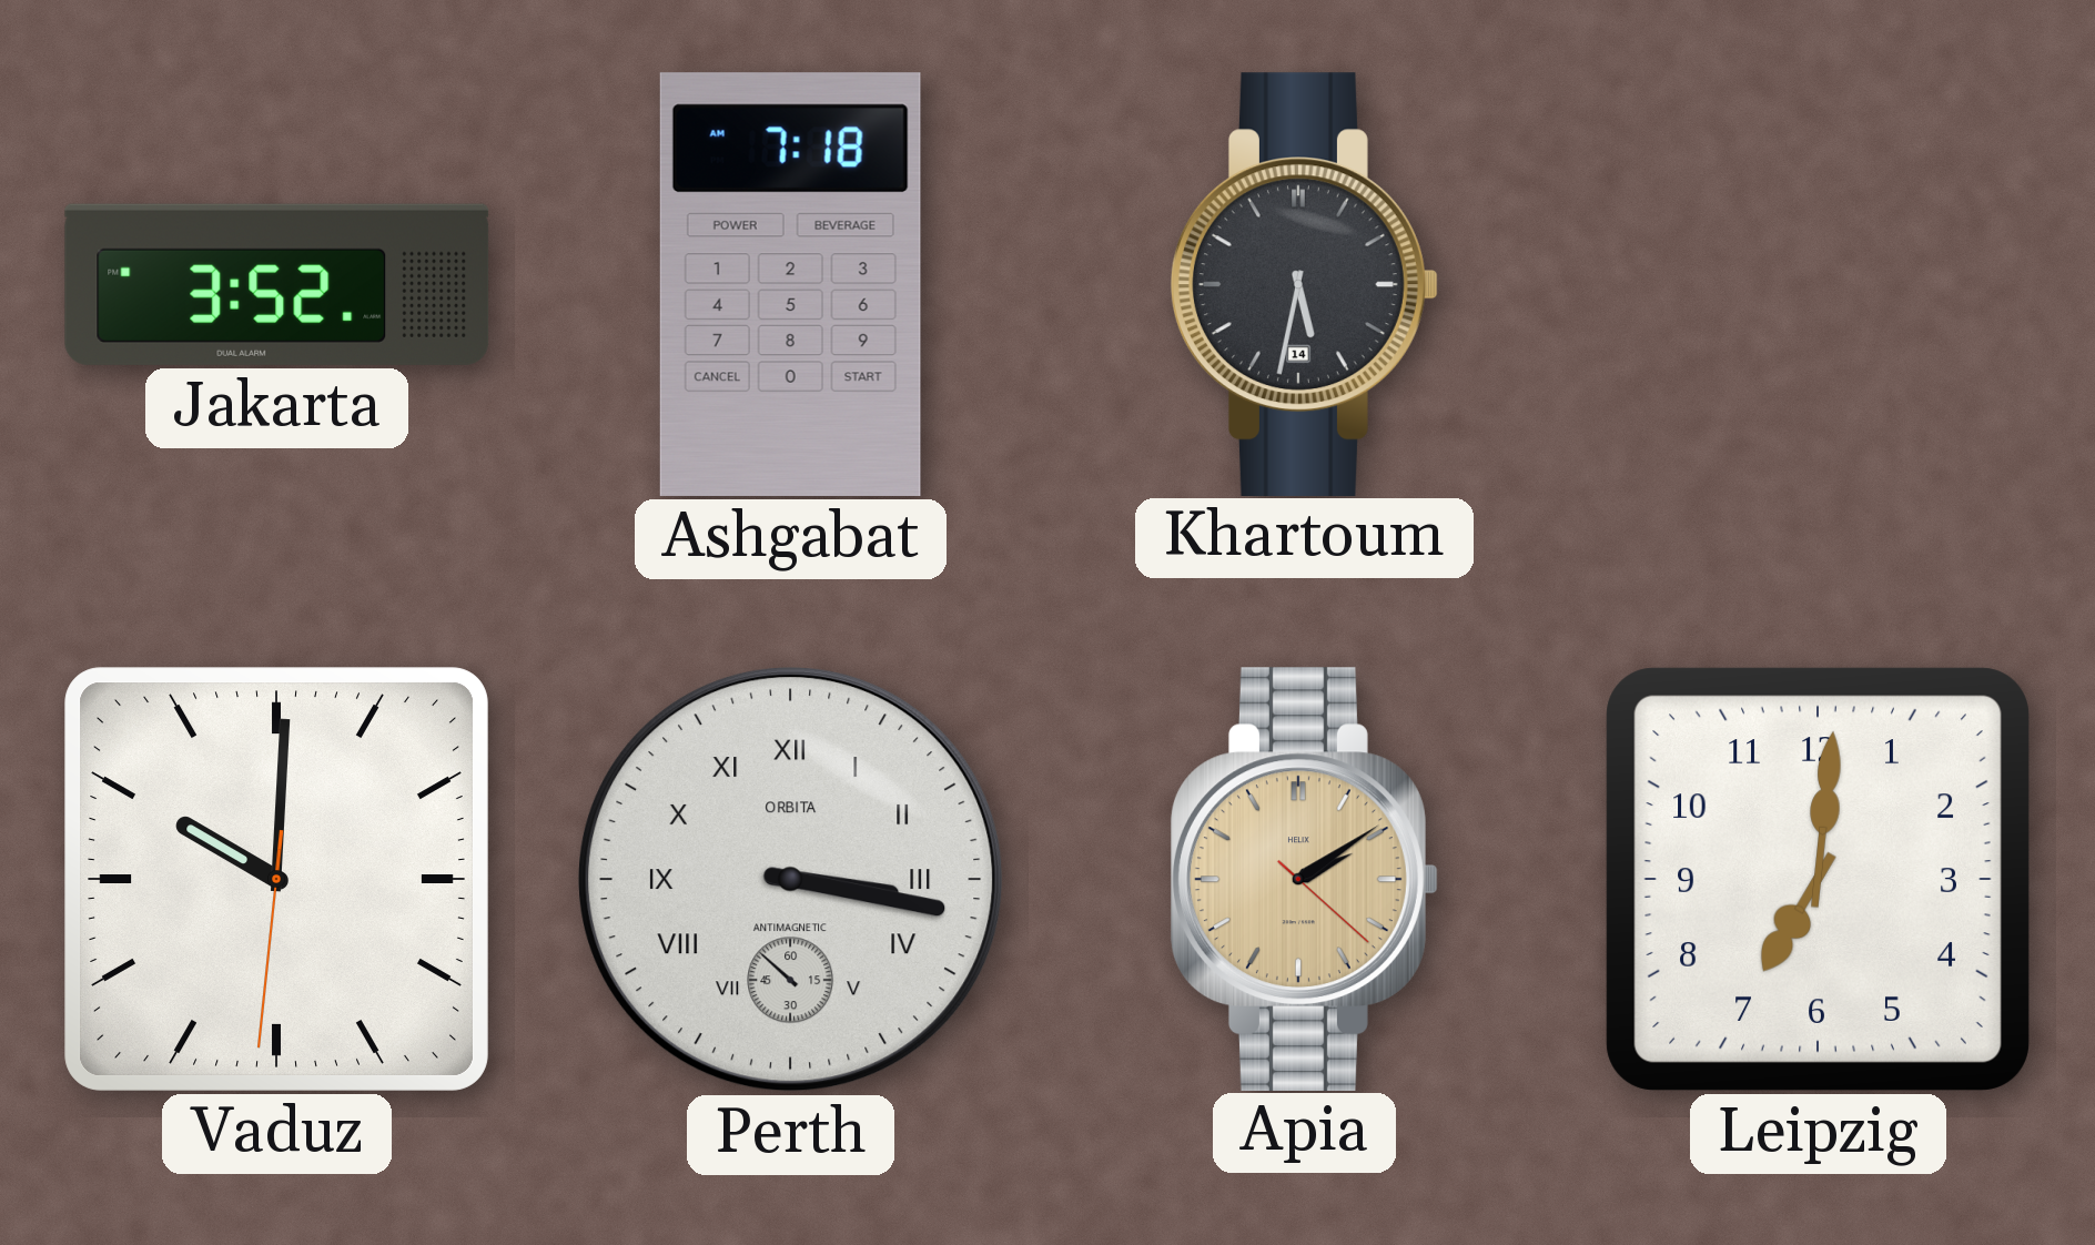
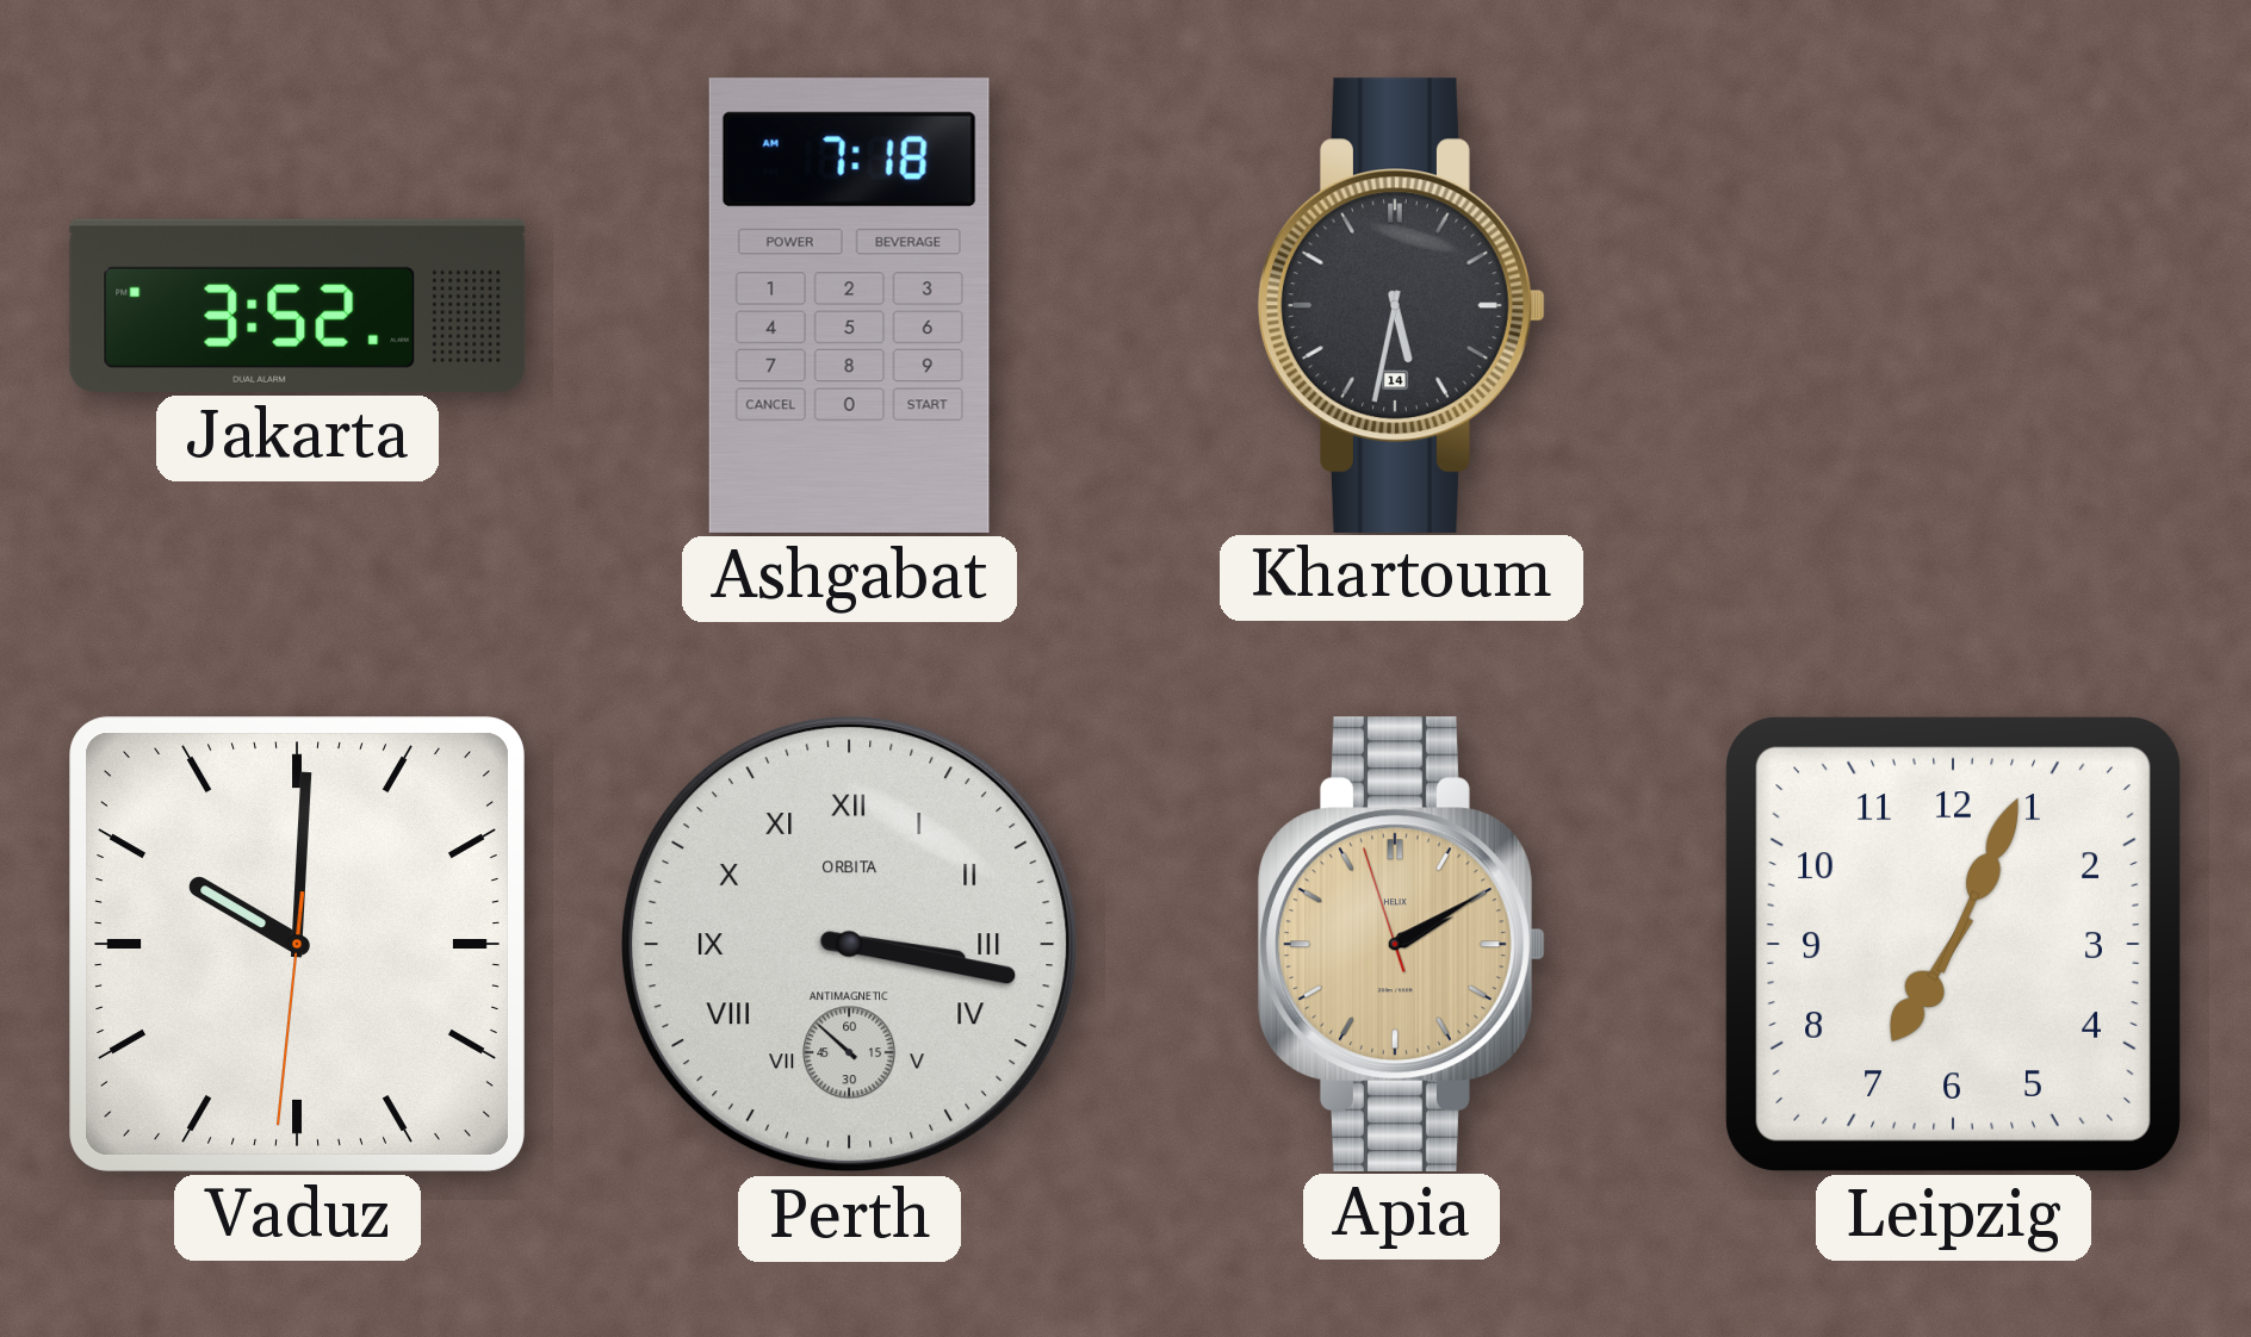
Apia: 2:09:22 -> 2:09:57 (1401, 944)
Leipzig: 7:01 -> 7:04 (1953, 944)
